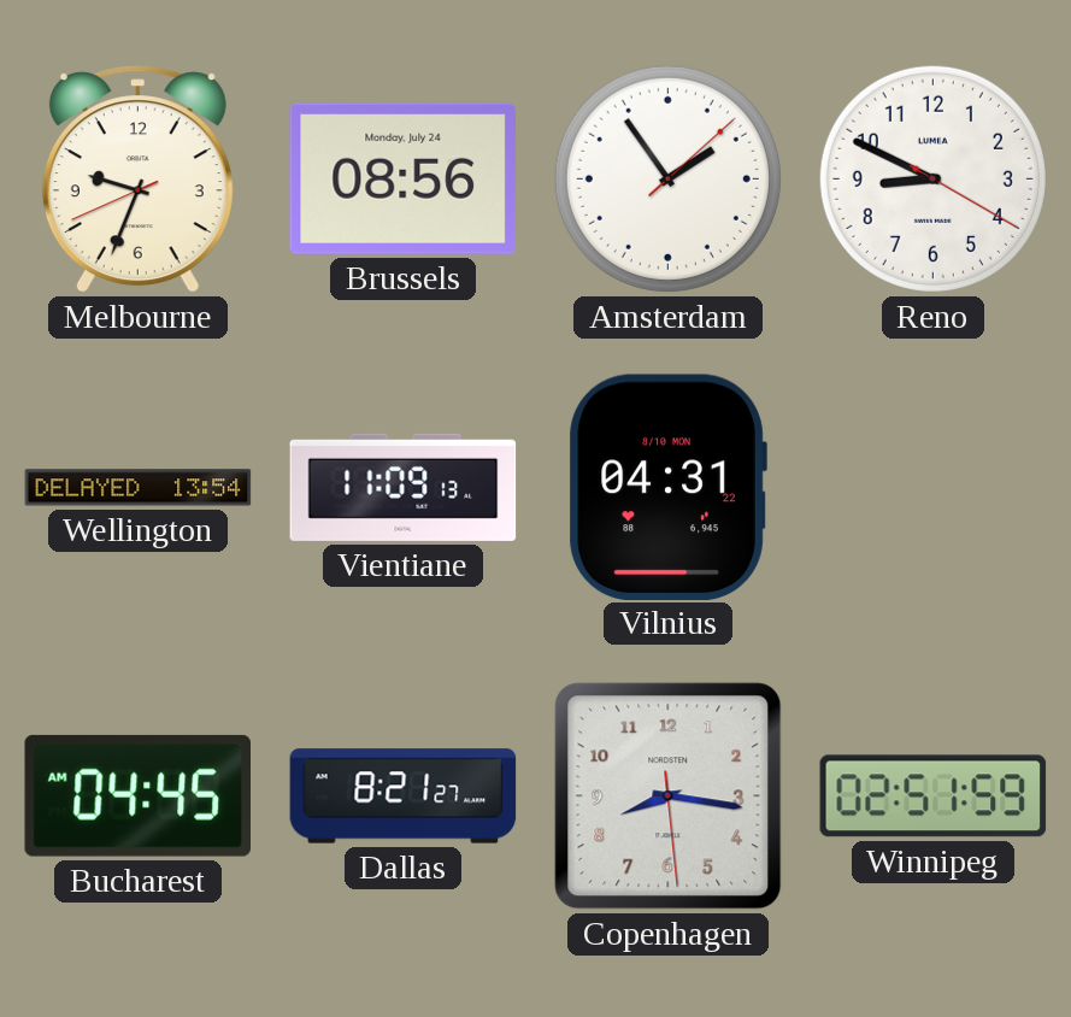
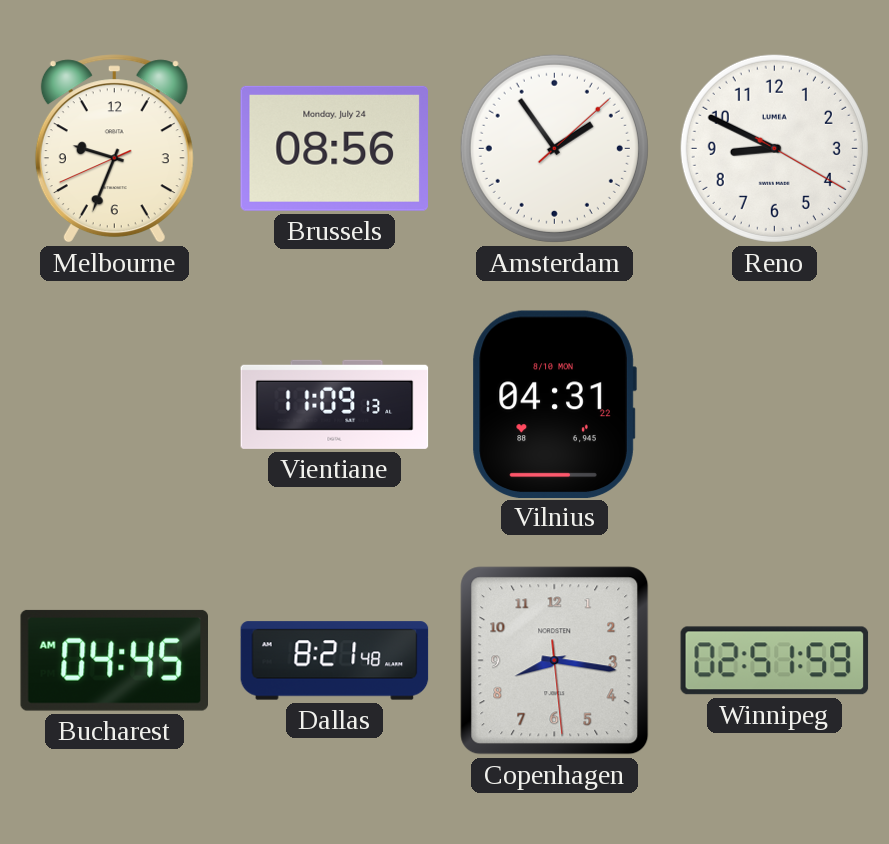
Wellington: 13:54 -> none (139, 488)
Dallas: 8:21:27 -> 8:21:48 (335, 661)
